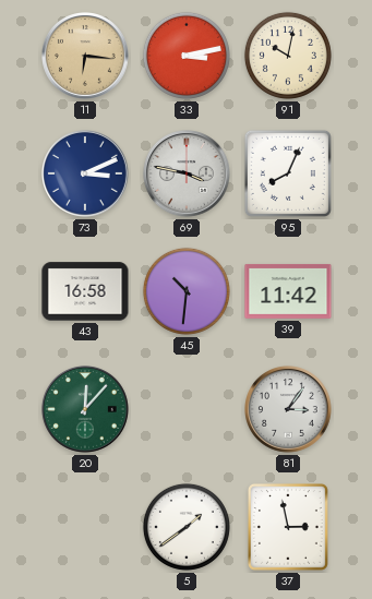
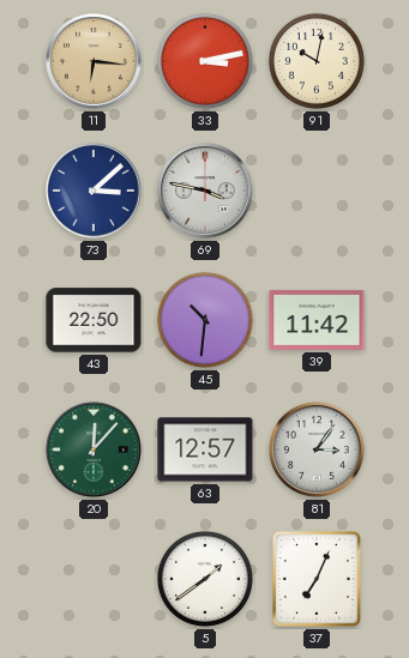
73: 3:11 -> 3:08 (95, 192)
95: 8:04 -> none (288, 173)
43: 16:58 -> 22:50 (94, 320)
63: none -> 12:57 (205, 449)
37: 2:58 -> 7:04 (317, 579)
